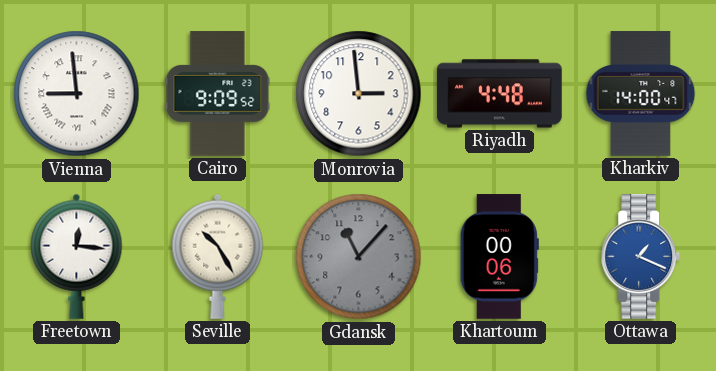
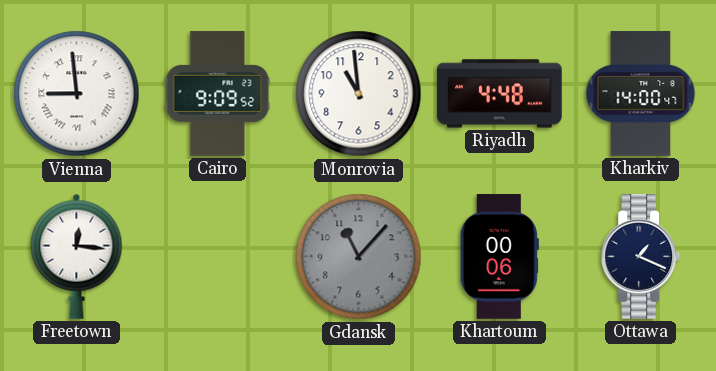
Monrovia: 2:59 -> 10:59 (359, 94)
Seville: 10:25 -> none (218, 256)
Ottawa dial: blue -> navy (641, 257)
